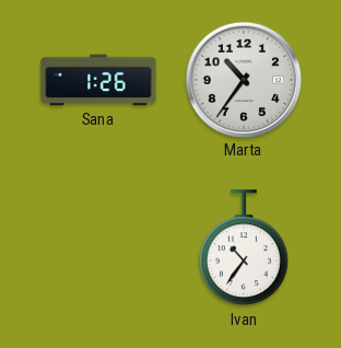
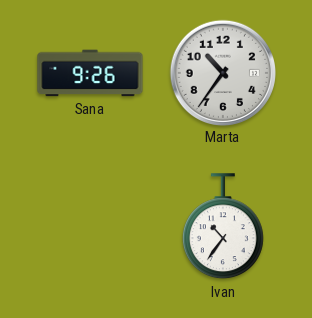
Sana: 1:26 -> 9:26 (90, 73)
